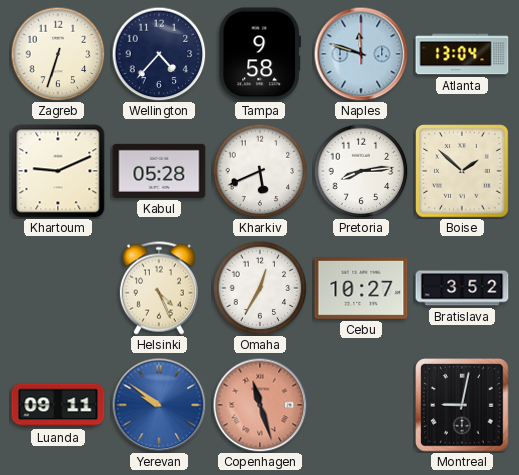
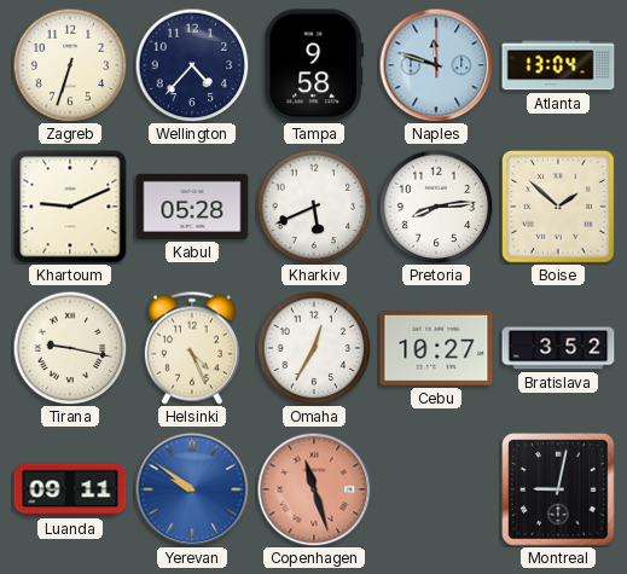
Tirana: none -> 9:17 (70, 348)
